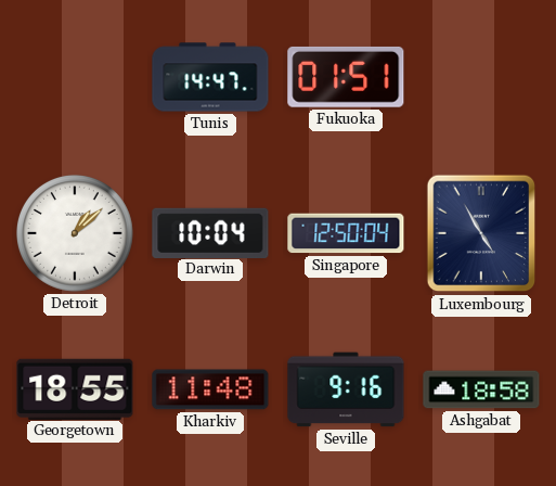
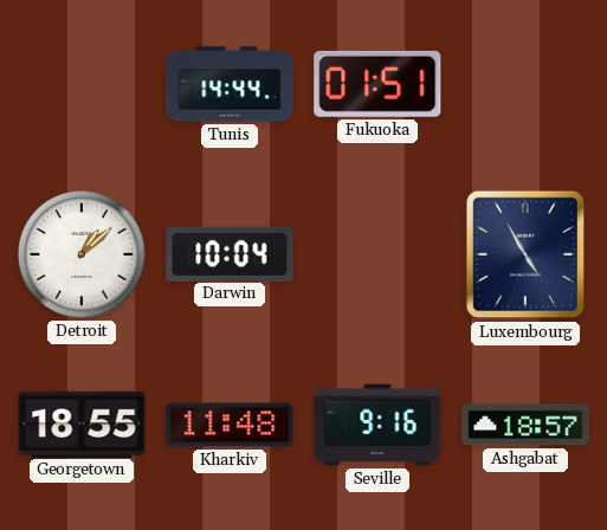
Tunis: 14:47 -> 14:44 (230, 84)
Singapore: 12:50 -> none (346, 233)
Ashgabat: 18:58 -> 18:57 (525, 425)
